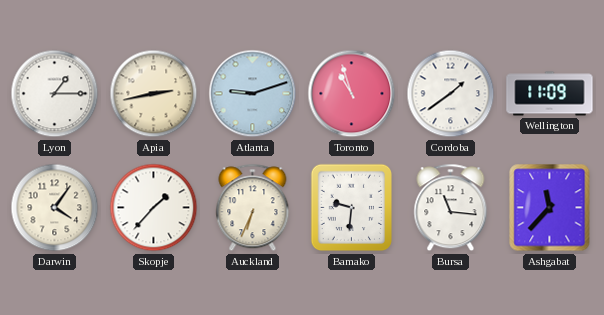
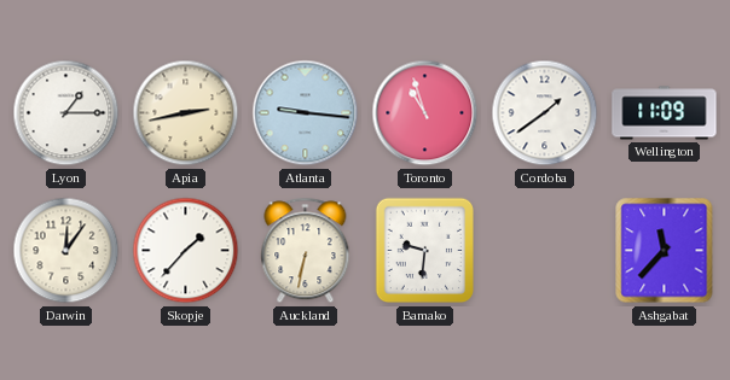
Atlanta: 9:12 -> 9:16 (306, 113)
Darwin: 4:06 -> 12:06 (66, 251)
Auckland: 6:34 -> 6:32 (306, 251)
Bursa: 11:16 -> none (451, 208)
